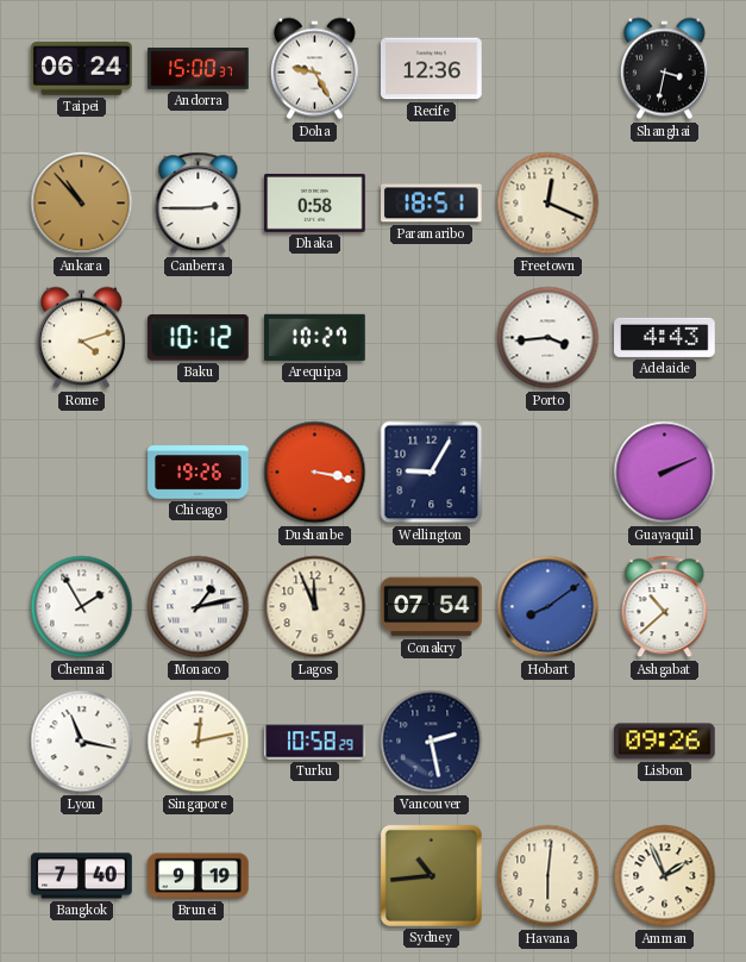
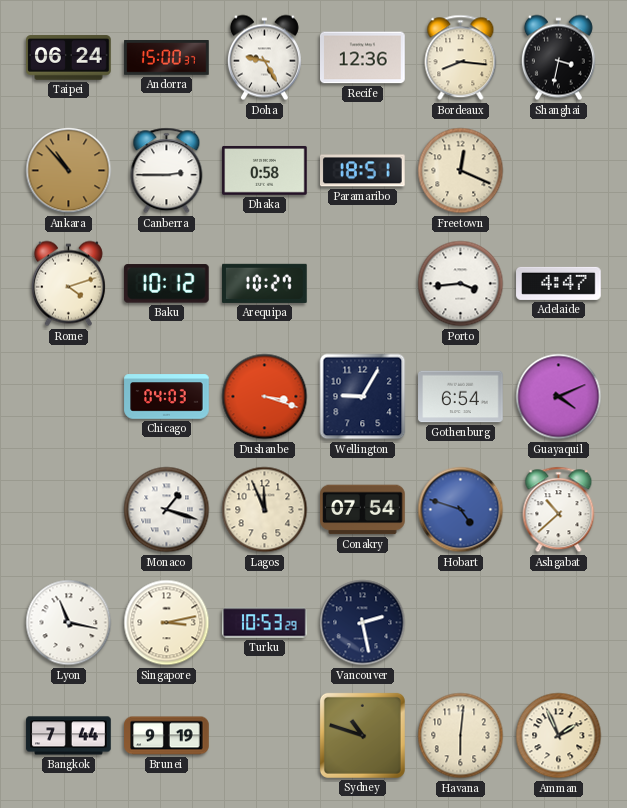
Bordeaux: none -> 8:16 (461, 58)
Adelaide: 4:43 -> 4:47 (559, 283)
Chicago: 19:26 -> 04:03 (167, 397)
Dushanbe: 3:17 -> 3:18 (265, 397)
Gothenburg: none -> 6:54 (461, 397)
Guayaquil: 2:11 -> 4:11 (559, 397)
Chennai: 1:55 -> none (82, 607)
Monaco: 1:13 -> 1:18 (167, 510)
Hobart: 8:09 -> 4:48 (461, 510)
Singapore: 12:13 -> 3:13 (167, 623)
Turku: 10:58 -> 10:53 (265, 623)
Lisbon: 09:26 -> none (665, 742)
Bangkok: 7:40 -> 7:44 (69, 736)
Sydney: 10:44 -> 10:48 (362, 735)
